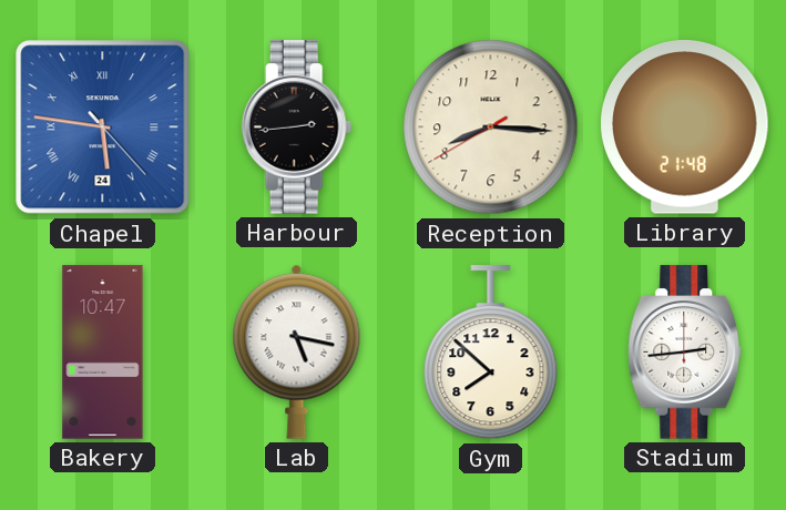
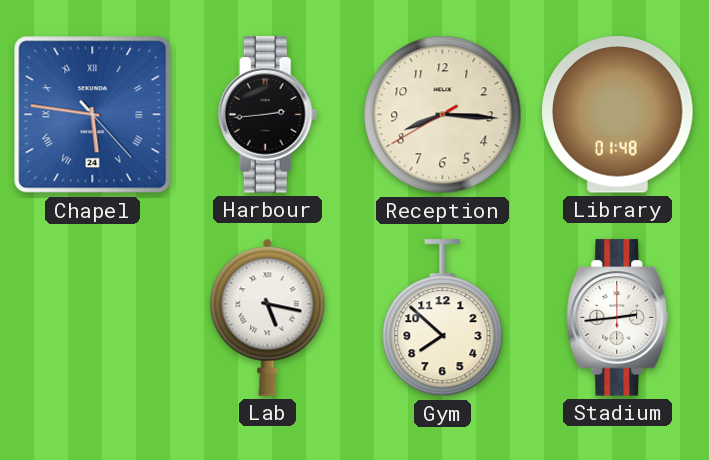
Library: 21:48 -> 01:48 (618, 115)
Bakery: 10:47 -> none (103, 353)
